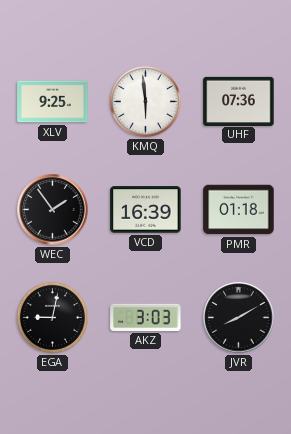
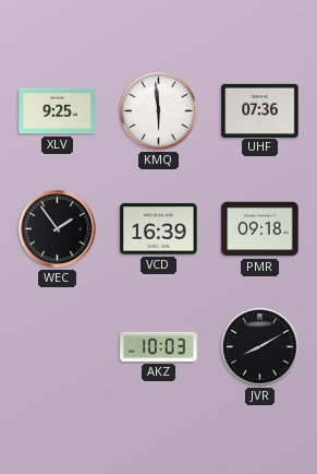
PMR: 01:18 -> 09:18 (260, 229)
EGA: 9:02 -> none (52, 317)
AKZ: 3:03 -> 10:03 (159, 346)
